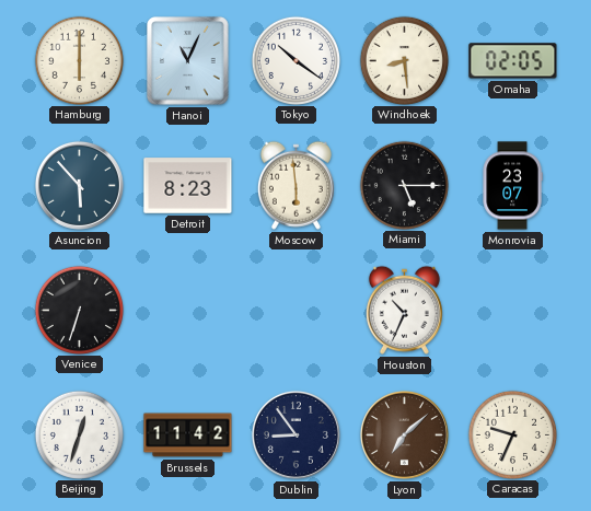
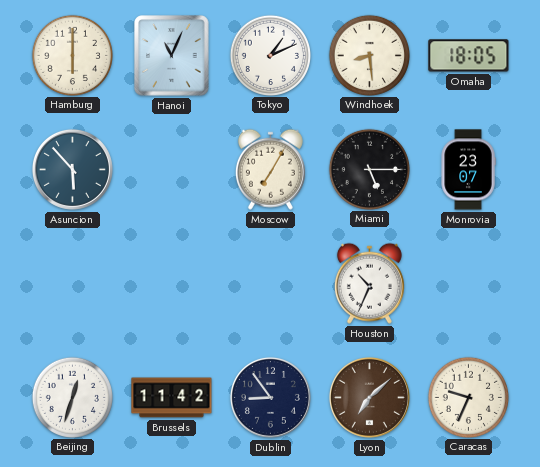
Tokyo: 10:21 -> 1:11 (270, 55)
Omaha: 02:05 -> 18:05 (469, 56)
Detroit: 8:23 -> none (188, 186)
Moscow: 5:59 -> 7:05 (270, 169)
Venice: 6:33 -> none (79, 310)
